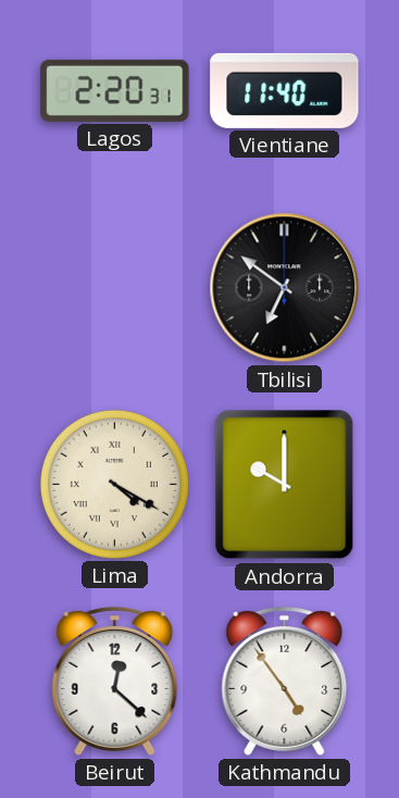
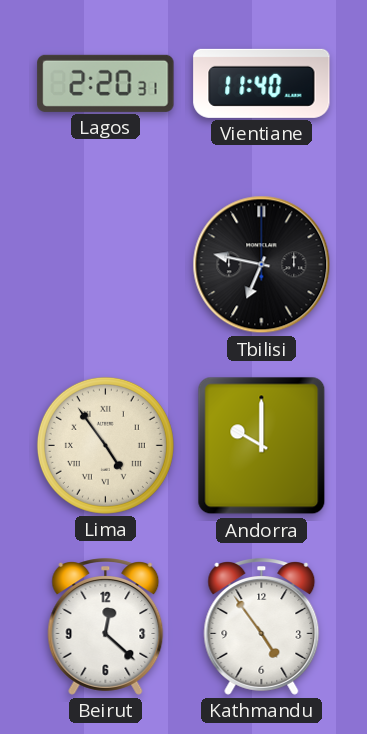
Tbilisi: 6:51 -> 6:47 (262, 265)
Lima: 4:20 -> 4:54 (105, 445)
